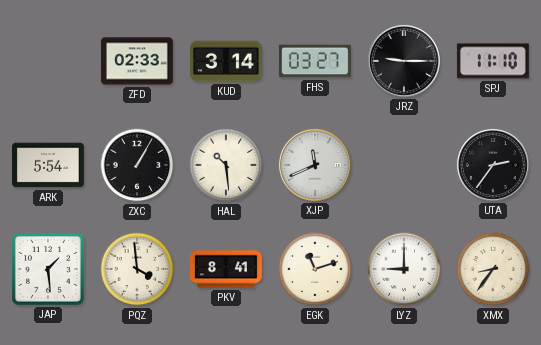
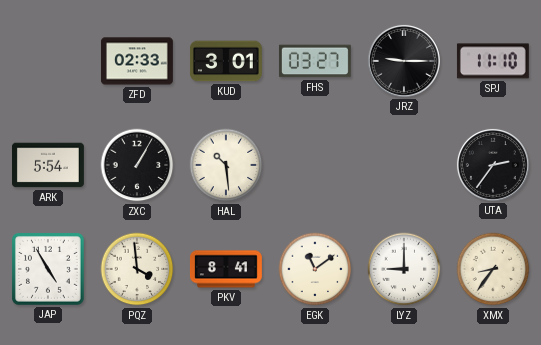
KUD: 3:14 -> 3:01 (226, 61)
XJP: 11:41 -> none (315, 165)
JAP: 1:29 -> 4:55 (48, 269)
EGK: 11:12 -> 11:09 (315, 269)
